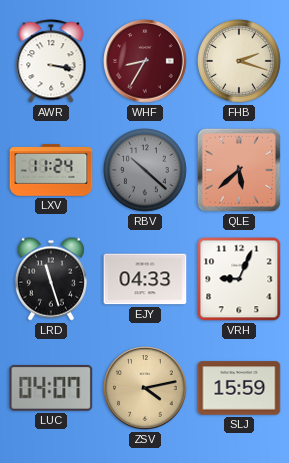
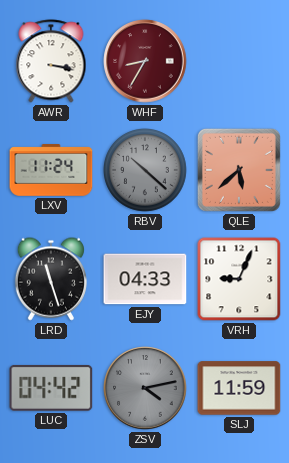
FHB: 2:18 -> none (240, 62)
LUC: 04:07 -> 04:42 (51, 388)
ZSV dial: champagne -> grey (145, 388)
SLJ: 15:59 -> 11:59 (239, 388)
